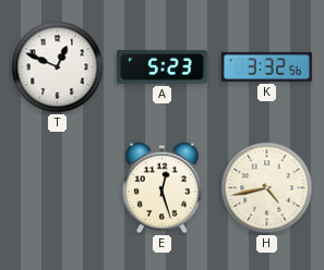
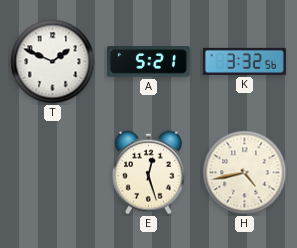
T: 12:49 -> 1:49 (53, 62)
A: 5:23 -> 5:21 (148, 62)
